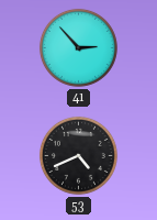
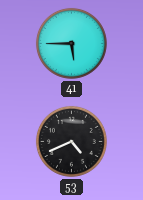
41: 2:53 -> 5:45 (71, 43)
